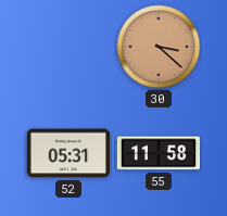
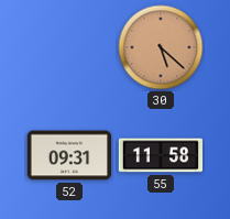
30: 3:22 -> 5:22 (161, 47)
52: 05:31 -> 09:31 (68, 155)
